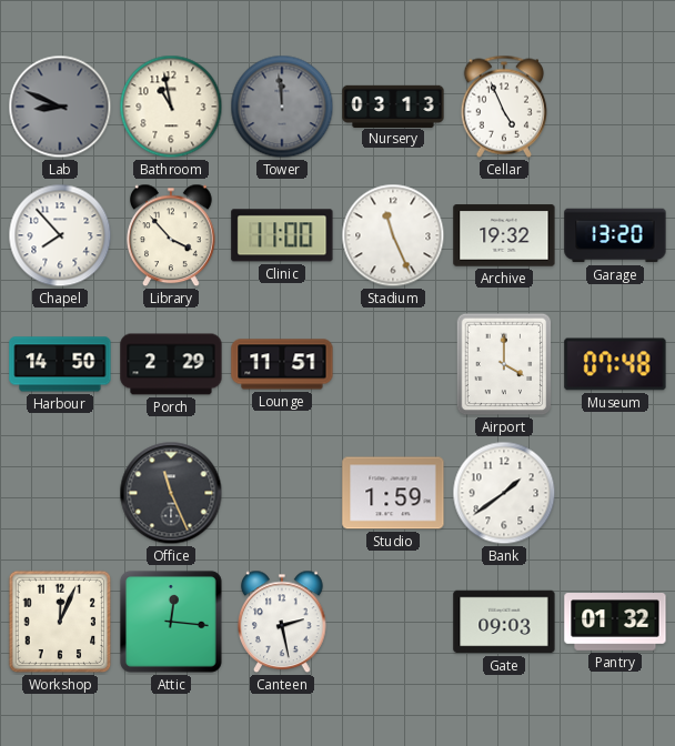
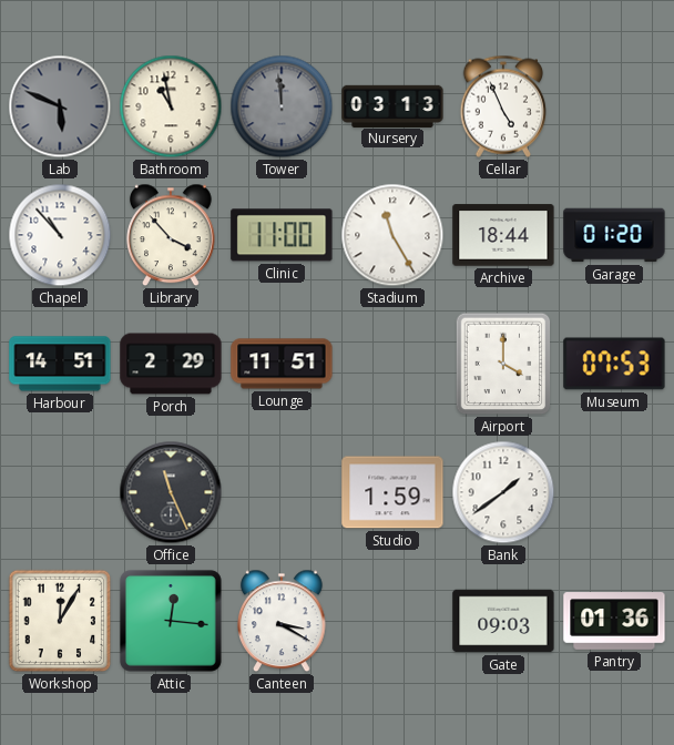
Lab: 8:49 -> 5:49 (60, 106)
Chapel: 7:53 -> 10:53 (60, 235)
Stadium: 11:26 -> 11:25 (392, 235)
Archive: 19:32 -> 18:44 (503, 235)
Garage: 13:20 -> 01:20 (614, 235)
Harbour: 14:50 -> 14:51 (60, 364)
Museum: 07:48 -> 07:53 (614, 364)
Workshop: 12:04 -> 12:05 (60, 621)
Canteen: 2:28 -> 3:20 (283, 621)
Pantry: 01:32 -> 01:36 (614, 621)
